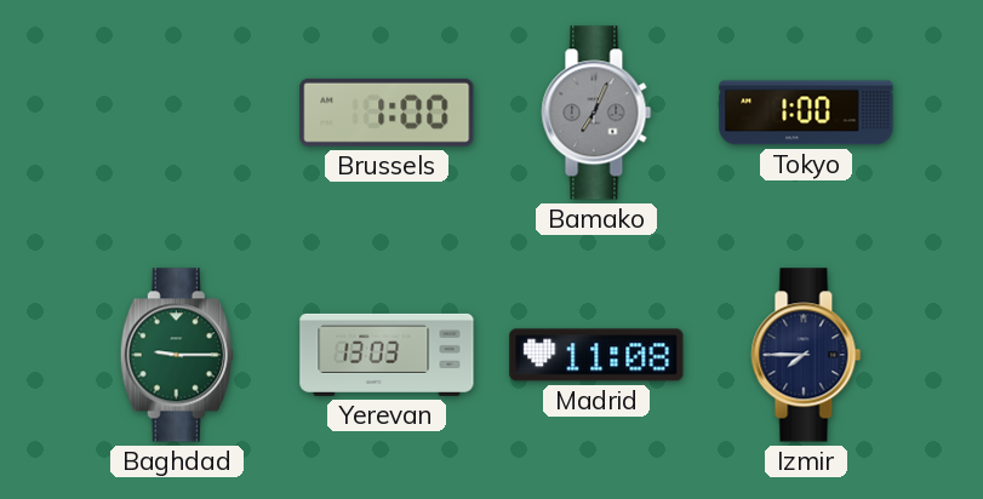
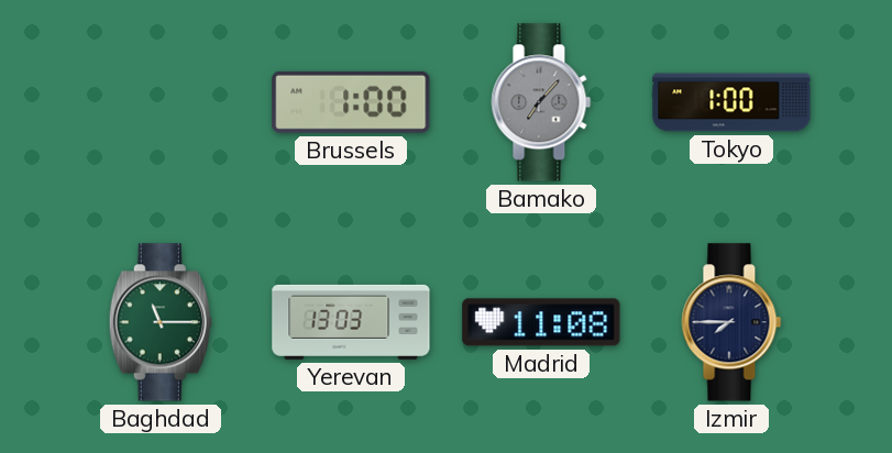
Bamako: 7:04 -> 7:07 (541, 102)
Baghdad: 9:15 -> 11:15 (161, 322)
